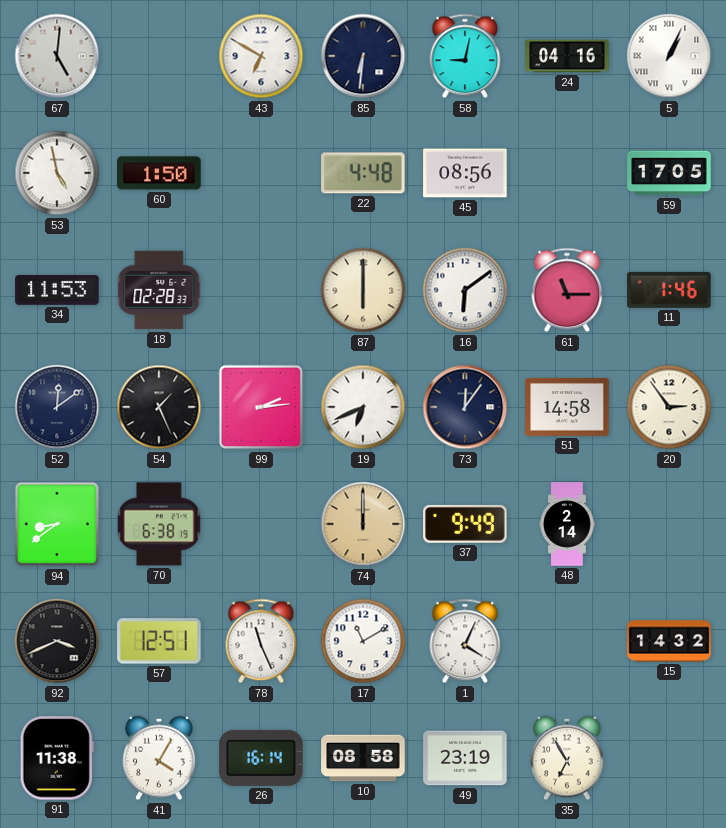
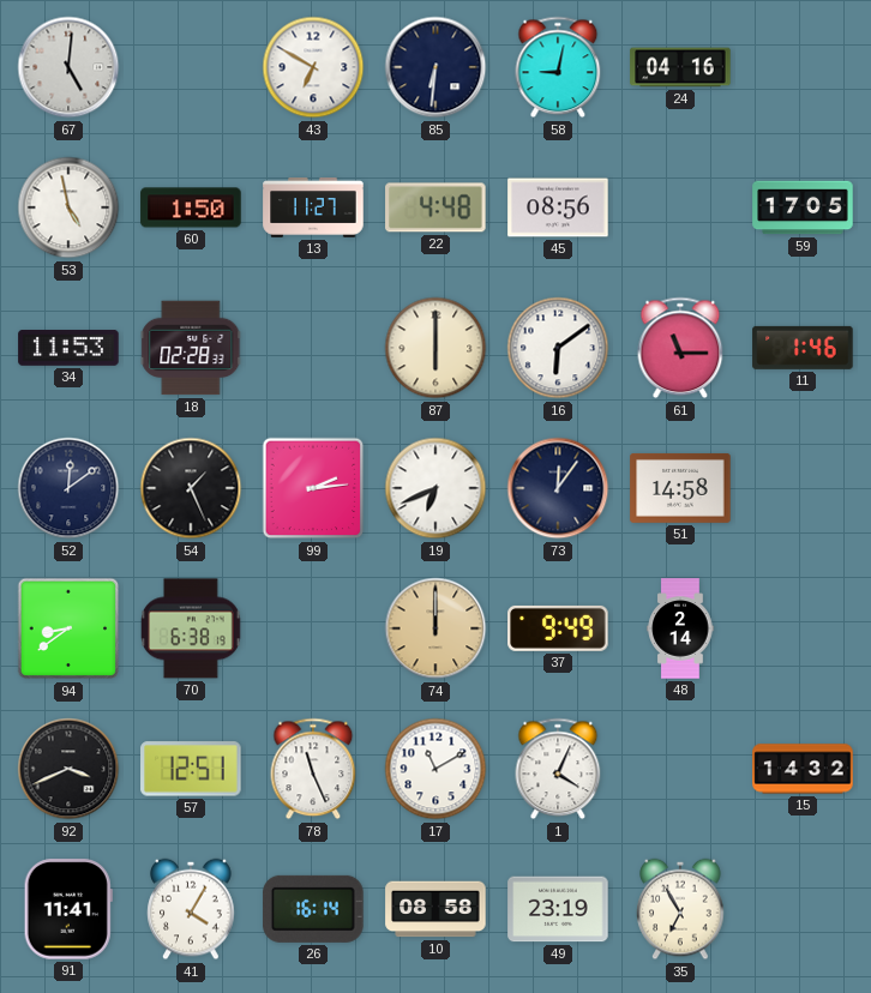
5: 1:04 -> none (669, 56)
13: none -> 11:27 (313, 207)
20: 2:54 -> none (669, 407)
91: 11:38 -> 11:41 (68, 909)
